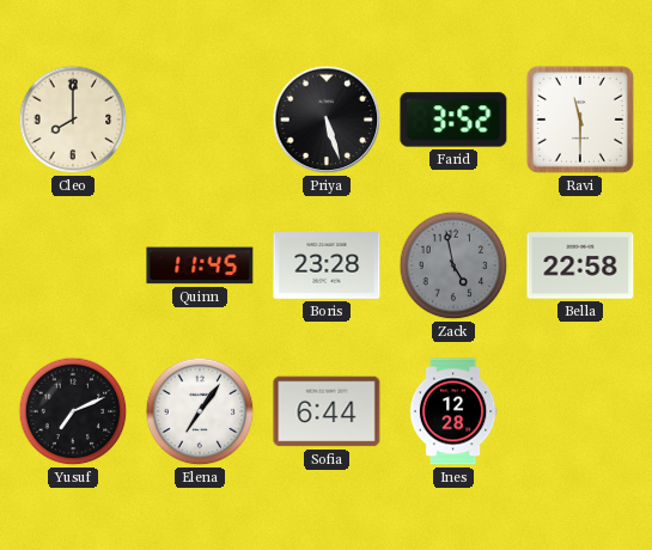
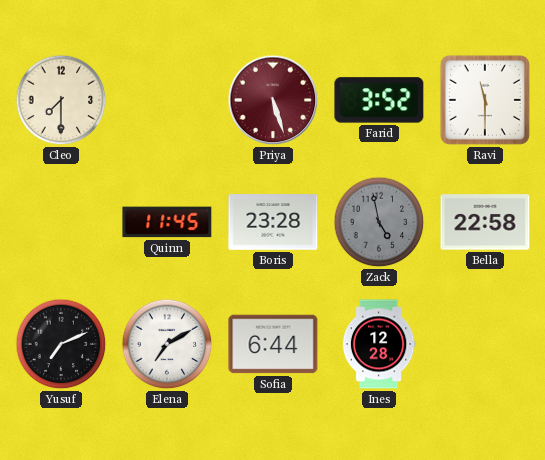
Cleo: 8:00 -> 7:30 (61, 100)
Priya dial: black -> burgundy (273, 100)
Elena: 7:06 -> 7:10 (167, 344)
